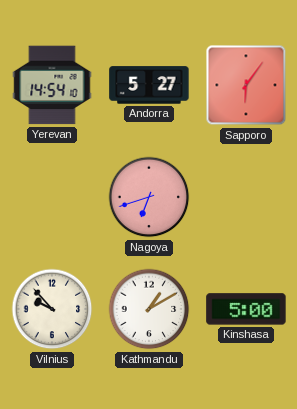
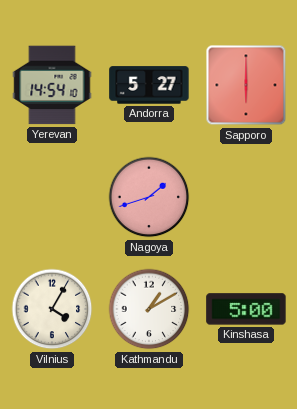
Sapporo: 6:06 -> 6:00 (246, 85)
Nagoya: 6:42 -> 1:42 (149, 197)
Vilnius: 9:53 -> 4:05 (52, 309)
